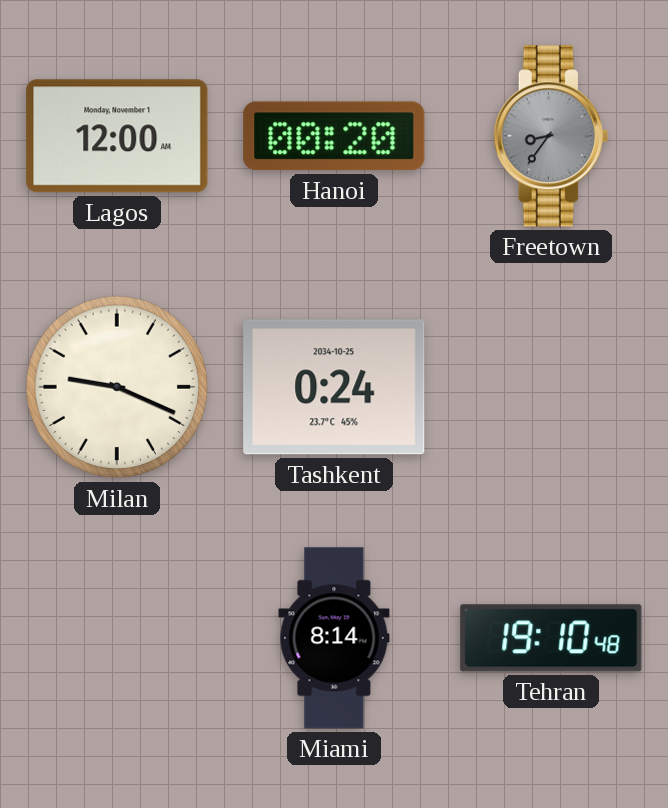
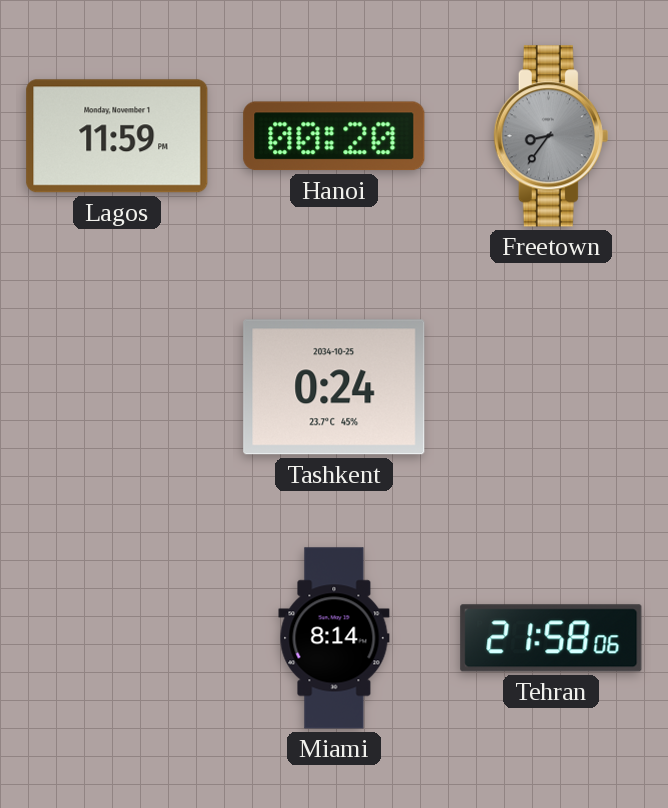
Lagos: 12:00 -> 11:59 (117, 136)
Milan: 9:19 -> none (117, 387)
Tehran: 19:10 -> 21:58 (551, 638)
